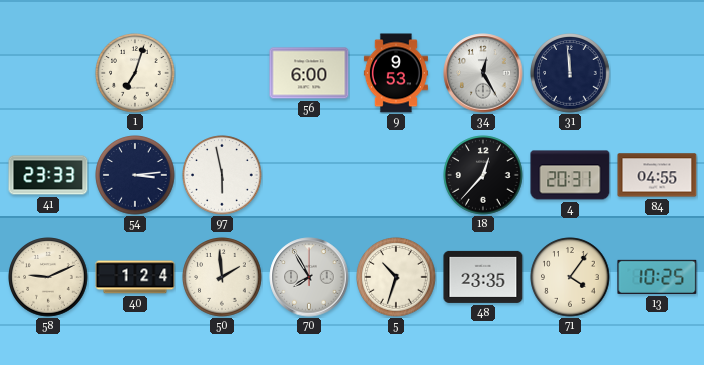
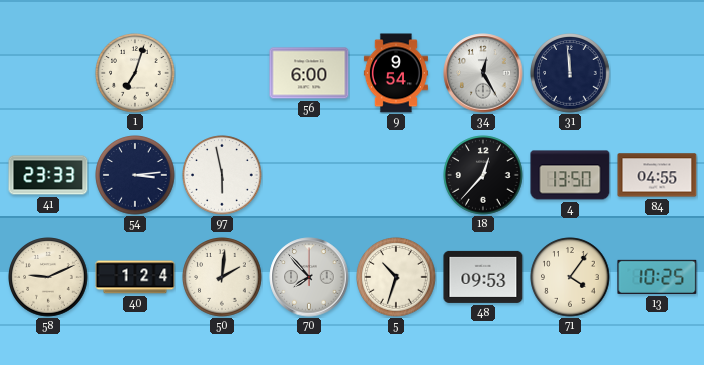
9: 9:53 -> 9:54 (396, 73)
4: 20:31 -> 13:50 (570, 175)
50: 1:59 -> 2:01 (222, 277)
70: 7:55 -> 7:53 (309, 277)
48: 23:35 -> 09:53 (483, 277)
